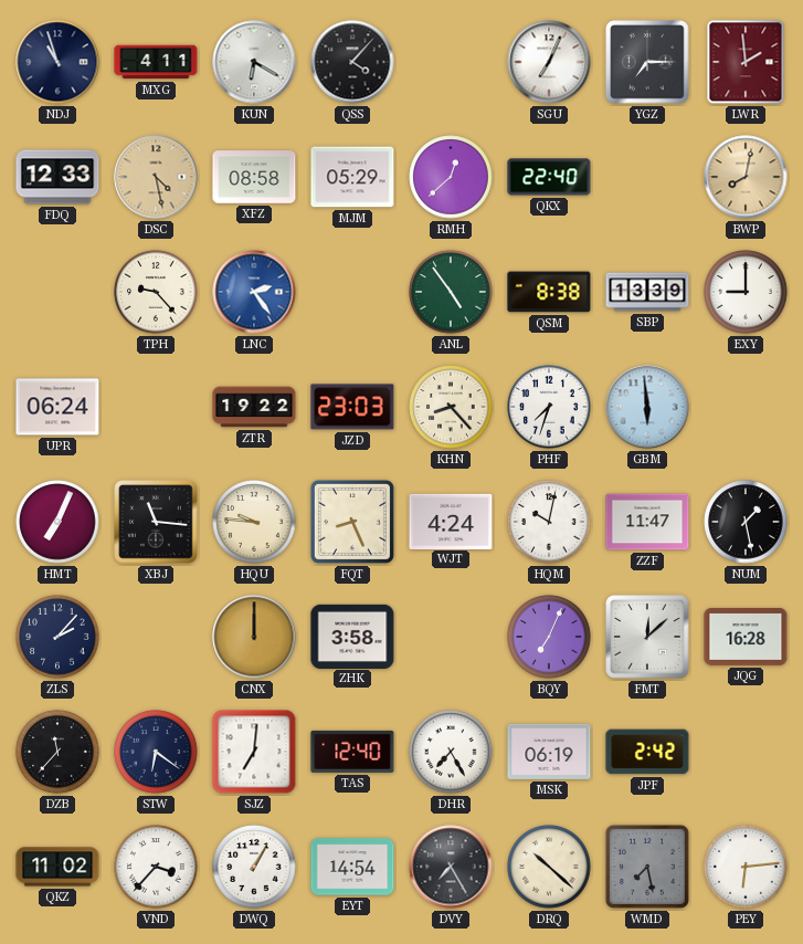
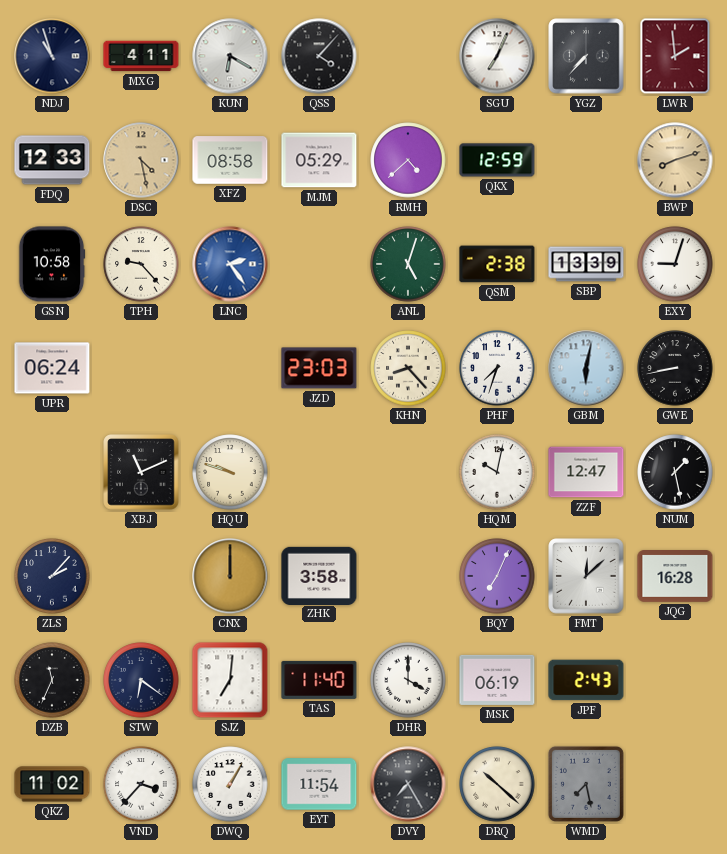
YGZ: 7:15 -> 7:37 (586, 56)
RMH: 12:38 -> 4:38 (408, 160)
QKX: 22:40 -> 12:59 (497, 160)
BWP: 8:02 -> 8:12 (675, 160)
GSN: none -> 10:58 (52, 264)
ANL: 4:54 -> 5:03 (408, 264)
QSM: 8:38 -> 2:38 (497, 264)
EXY: 9:00 -> 9:03 (675, 264)
ZTR: 19:22 -> none (254, 407)
GBM: 5:59 -> 6:02 (586, 368)
GWE: none -> 8:43 (675, 368)
HMT: 7:04 -> none (57, 522)
XBJ: 11:16 -> 11:11 (141, 472)
HQU: 9:46 -> 9:48 (230, 472)
FQT: 8:26 -> none (352, 522)
WJT: 4:24 -> none (451, 521)
ZZF: 11:47 -> 12:47 (586, 472)
DZB: 11:37 -> 11:34 (52, 680)
TAS: 12:40 -> 11:40 (319, 680)
DHR: 7:25 -> 4:00 (408, 680)
JPF: 2:42 -> 2:43 (586, 680)
EYT: 14:54 -> 11:54 (319, 784)
PEY: 6:14 -> none (746, 867)
